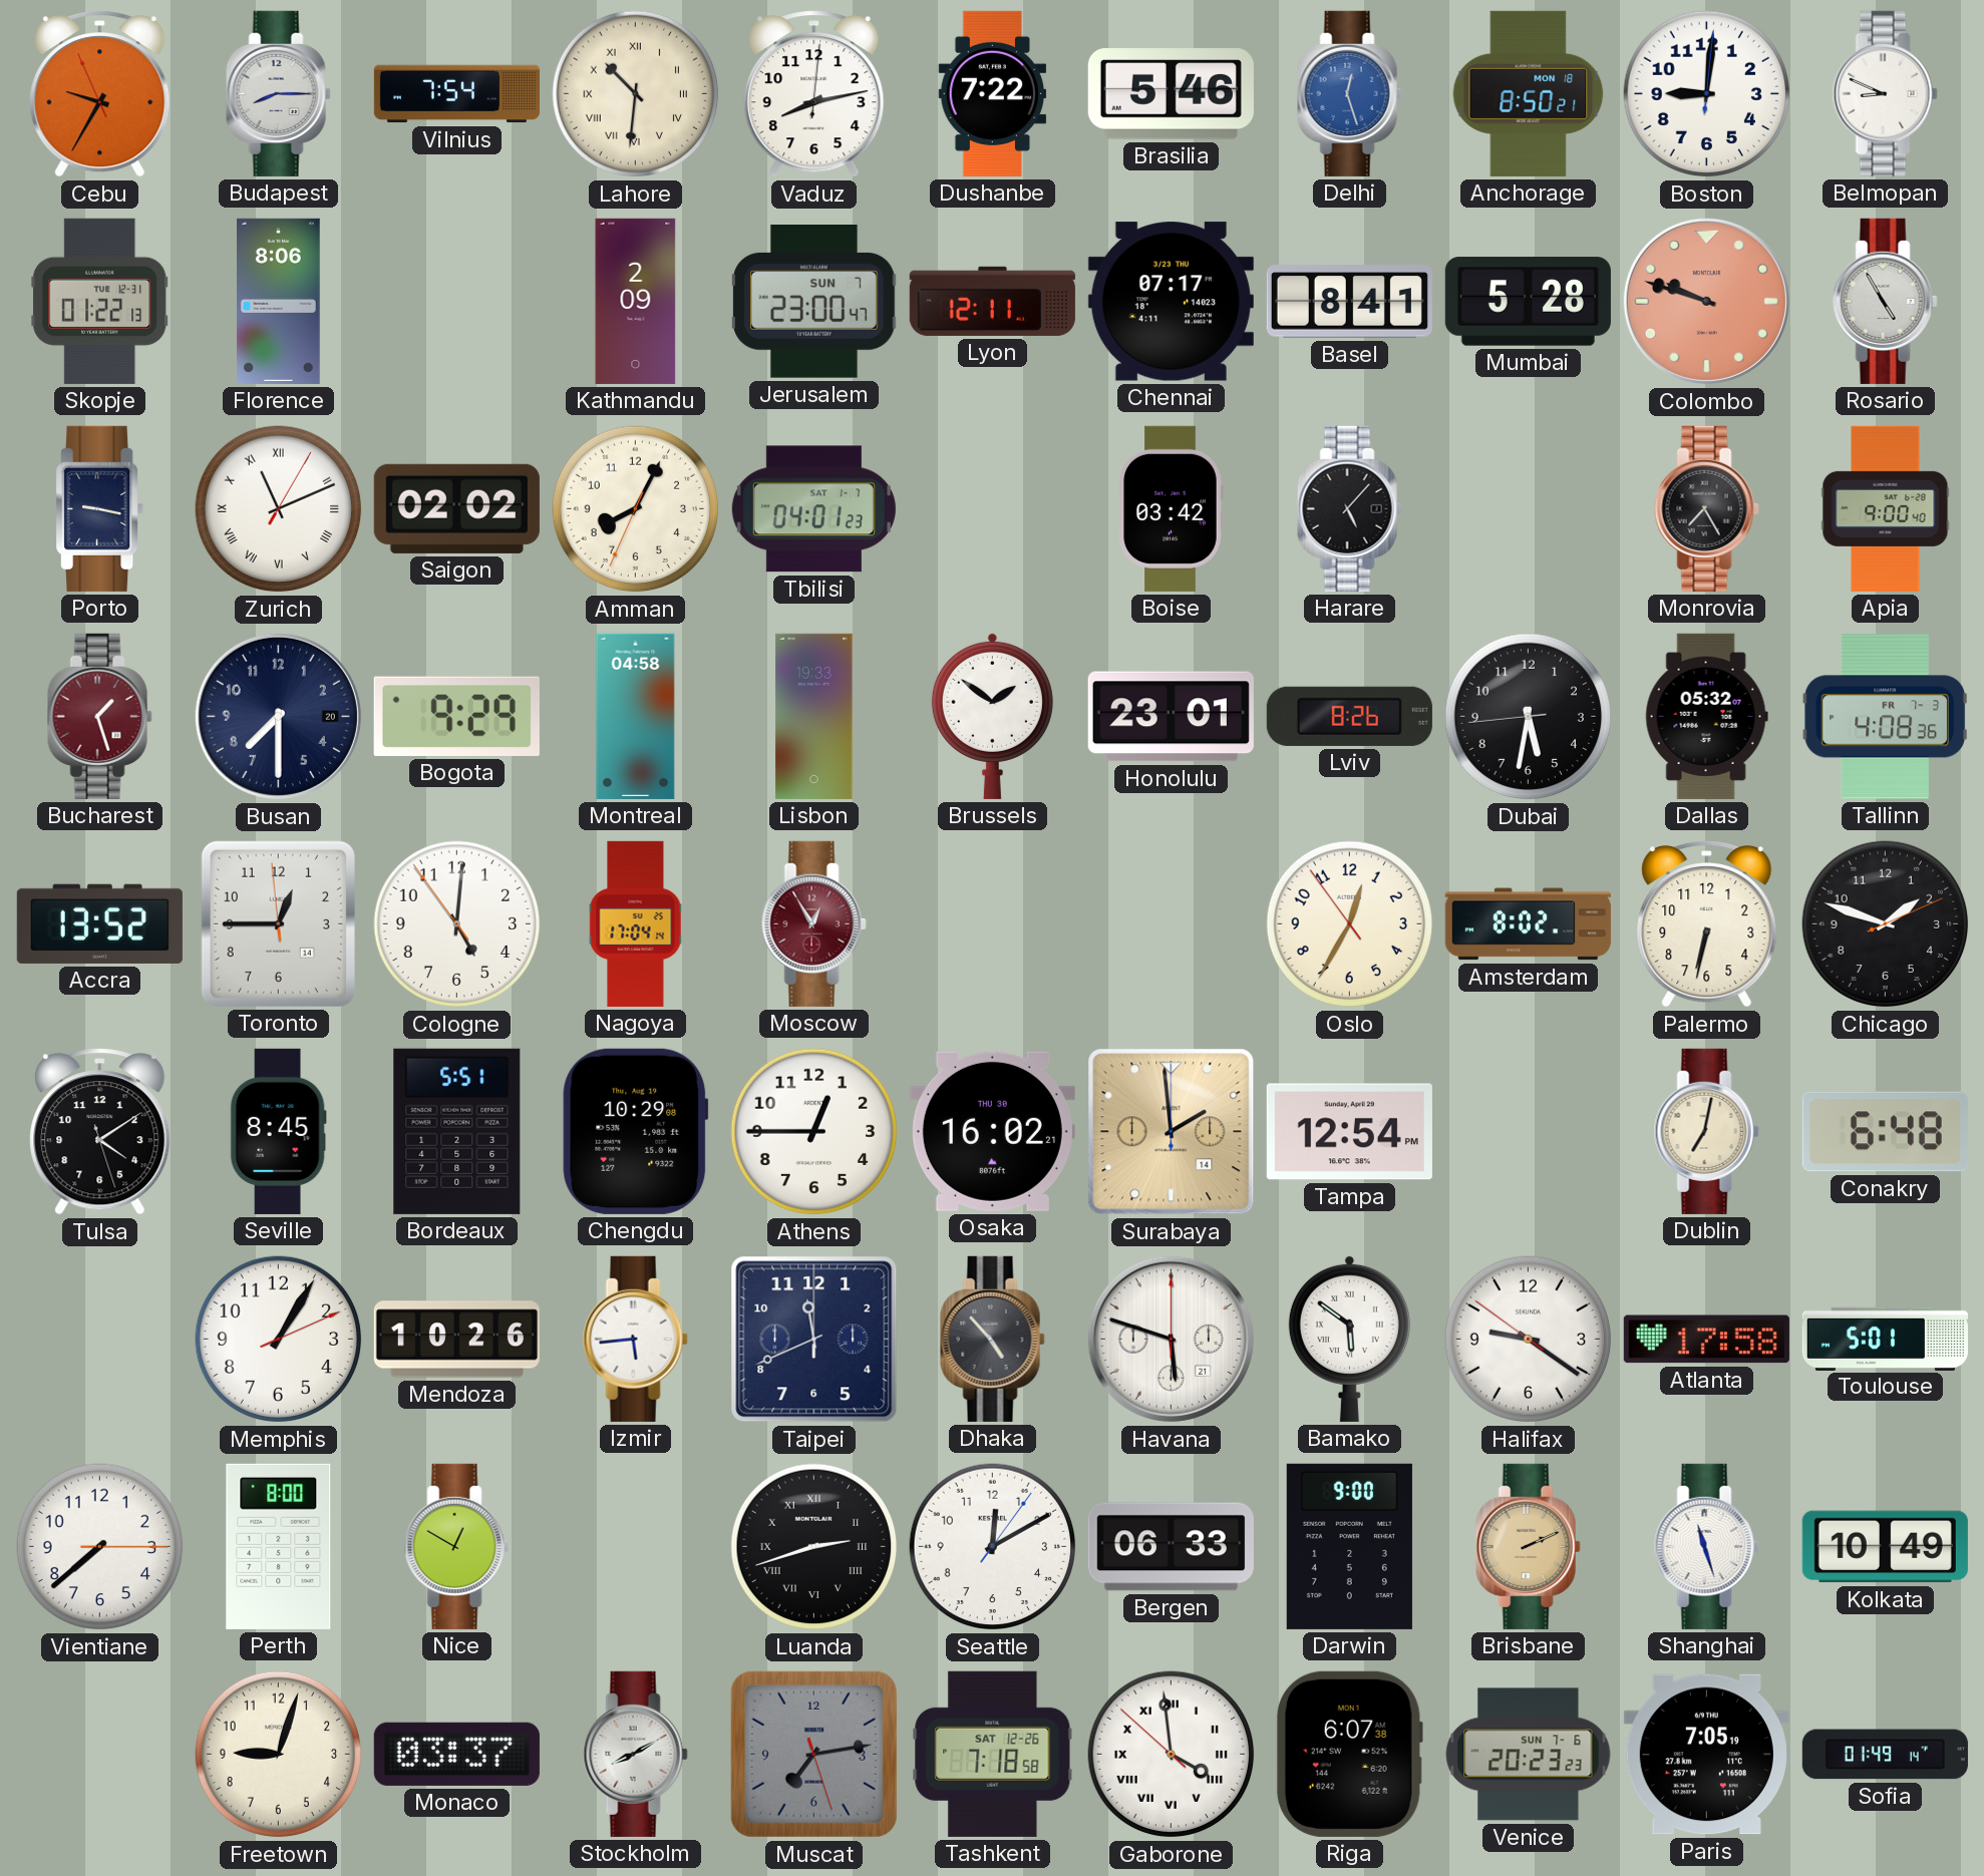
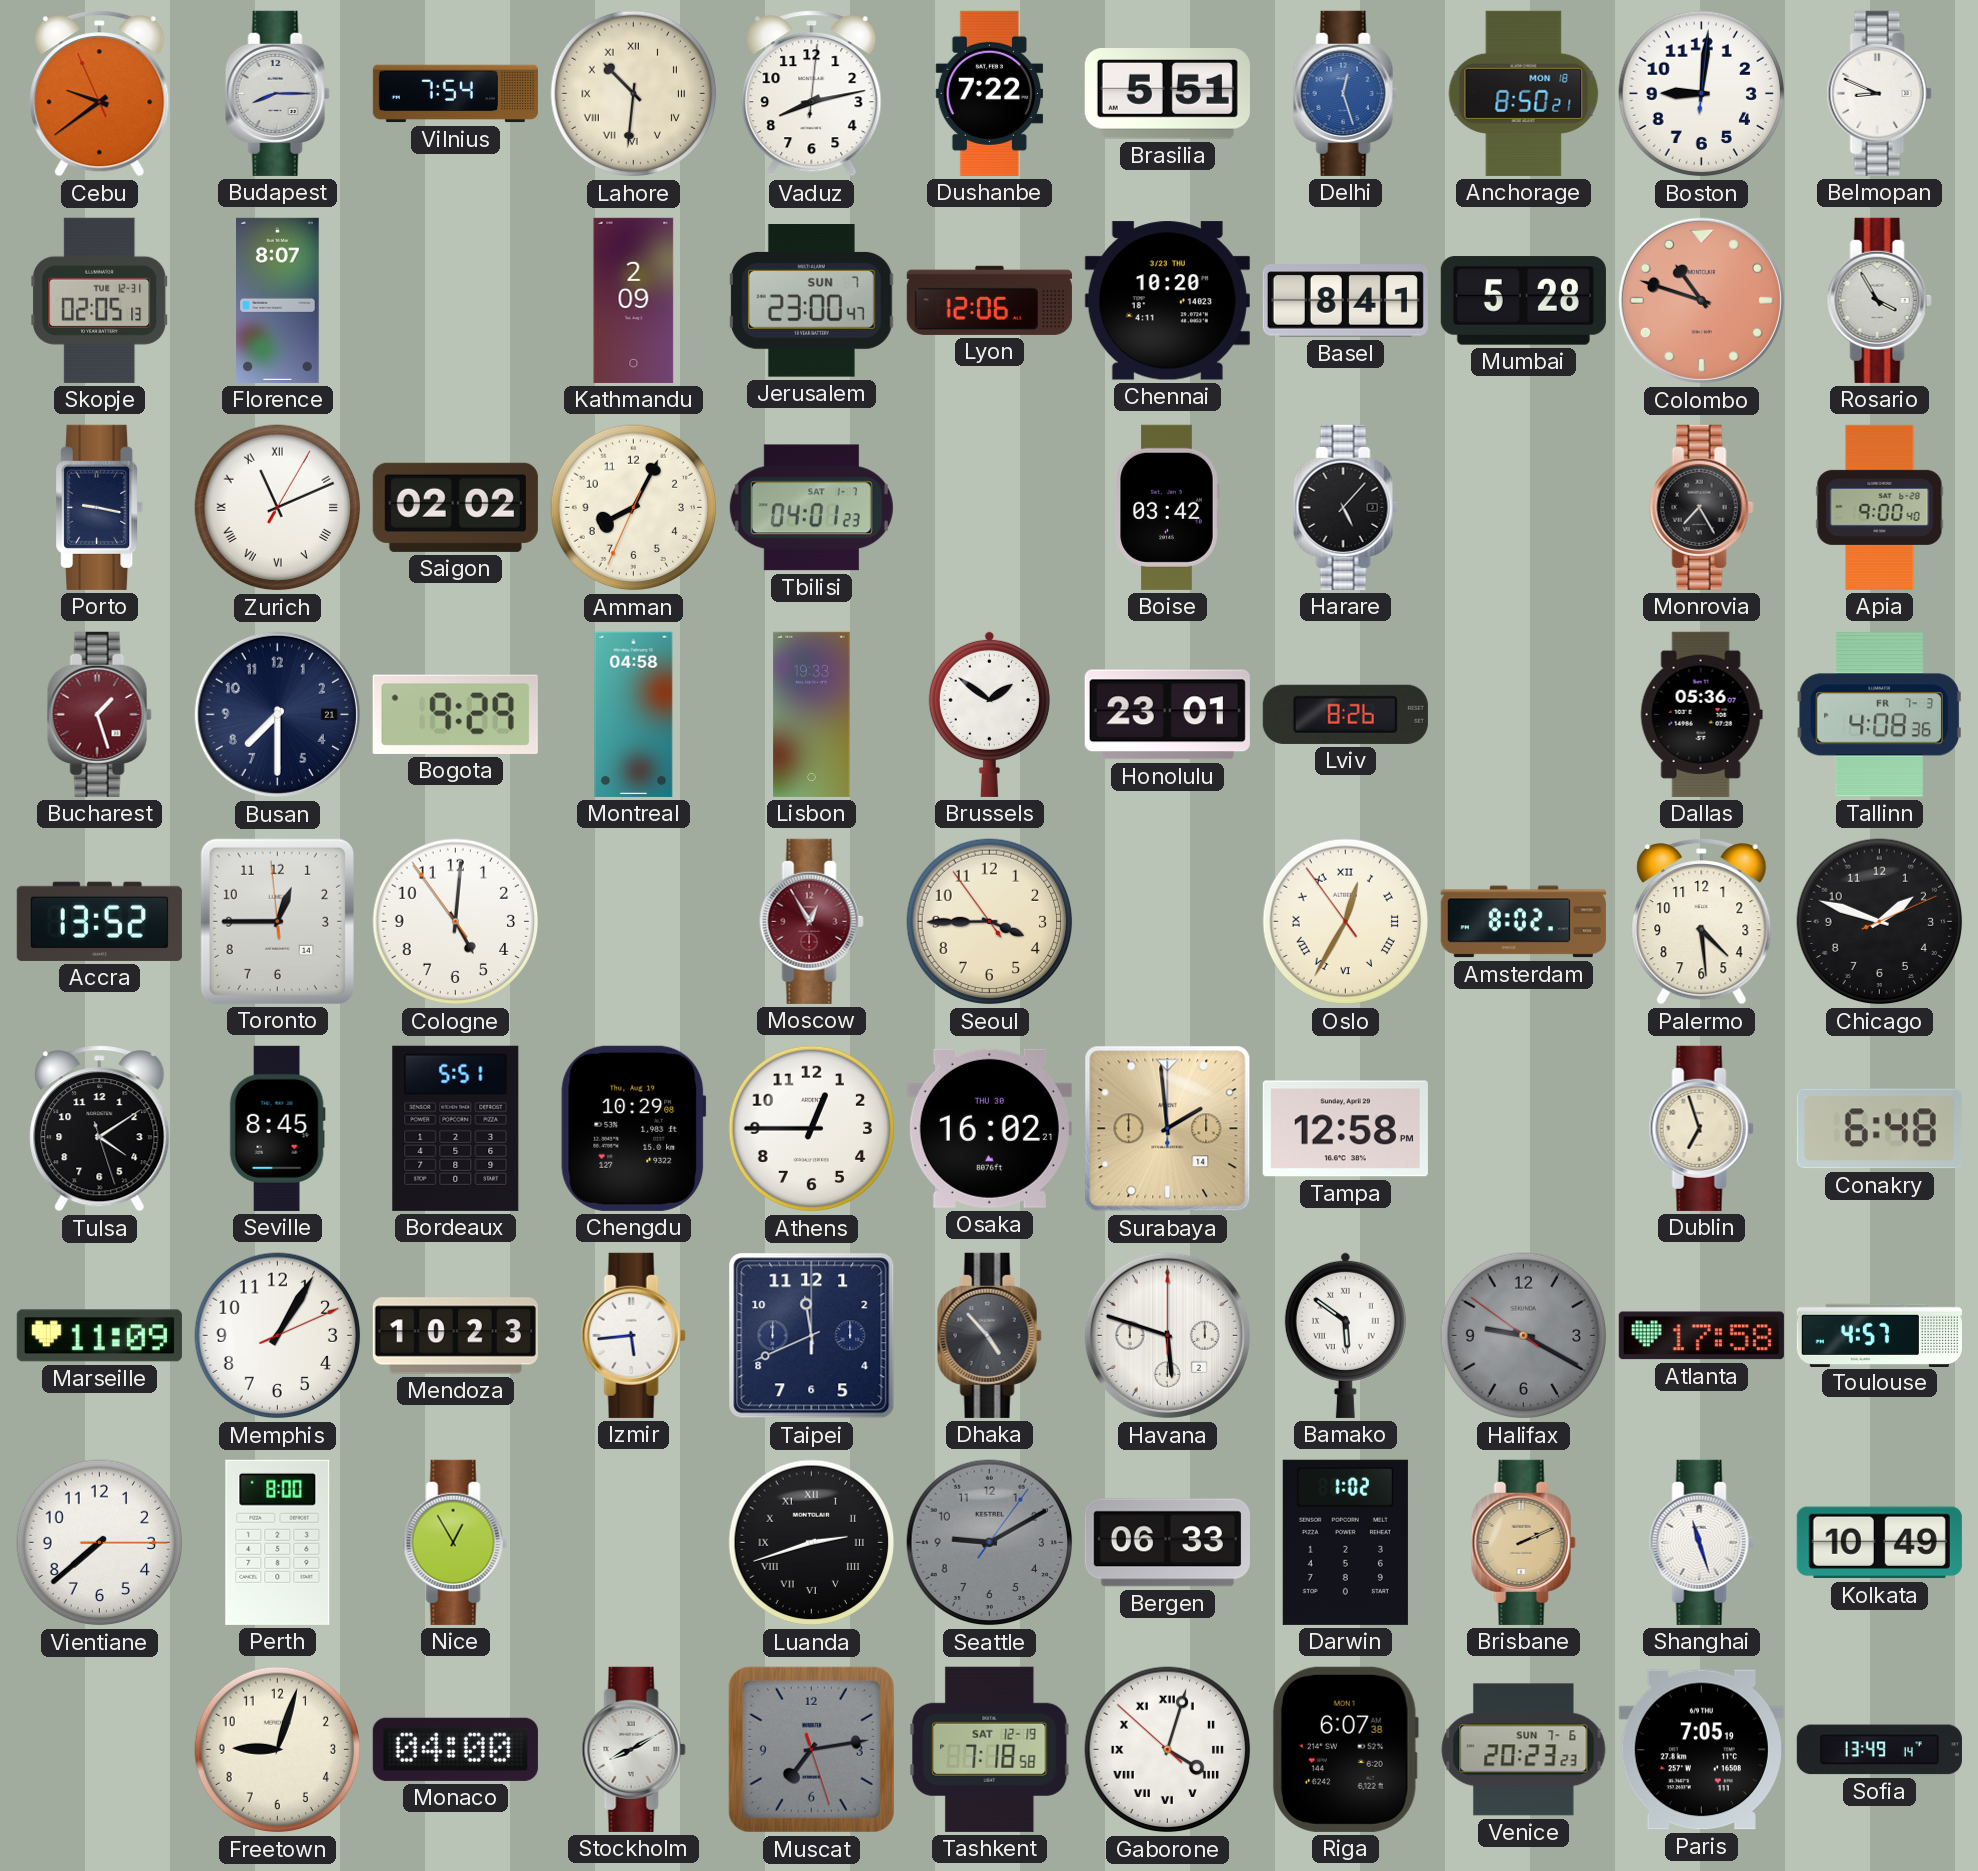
Cebu: 9:34 -> 9:38 (100, 94)
Brasilia: 5:46 -> 5:51 (1167, 94)
Skopje: 01:22 -> 02:05 (100, 300)
Florence: 8:06 -> 8:07 (278, 300)
Lyon: 12:11 -> 12:06 (989, 300)
Chennai: 07:17 -> 10:20 (1167, 301)
Colombo: 9:48 -> 10:48 (1701, 300)
Rosario: 4:55 -> 3:55 (1879, 300)
Busan date: 20 -> 21 (277, 714)
Dubai: 5:31 -> none (1529, 717)
Dallas: 05:32 -> 05:36 (1701, 714)
Nagoya: 17:04 -> none (636, 923)
Seoul: none -> 3:44 (990, 922)
Oslo numerals: Arabic -> Roman (1346, 922)
Palermo: 6:32 -> 4:29 (1702, 922)
Tampa: 12:54 -> 12:58 (1345, 1129)
Dublin: 7:02 -> 6:57 (1701, 1128)
Marseille: none -> 11:09 (99, 1336)
Mendoza: 10:26 -> 10:23 (455, 1336)
Havana date: 21 -> 2 (1167, 1335)
Halifax: 9:20 -> 9:19 (1524, 1336)
Halifax dial: white -> grey (1524, 1336)
Toulouse: 5:01 -> 4:57 (1879, 1335)
Nice: 12:50 -> 12:55 (455, 1542)
Seattle: 12:10 -> 9:10 (990, 1543)
Seattle dial: white -> grey (990, 1543)
Darwin: 9:00 -> 1:02 (1345, 1542)
Monaco: 03:37 -> 04:00 (455, 1749)
Tashkent date: SAT 12-26 -> SAT 12-19 (990, 1749)
Gaborone: 3:58 -> 4:02 (1168, 1750)
Sofia: 01:49 -> 13:49 (1879, 1750)
